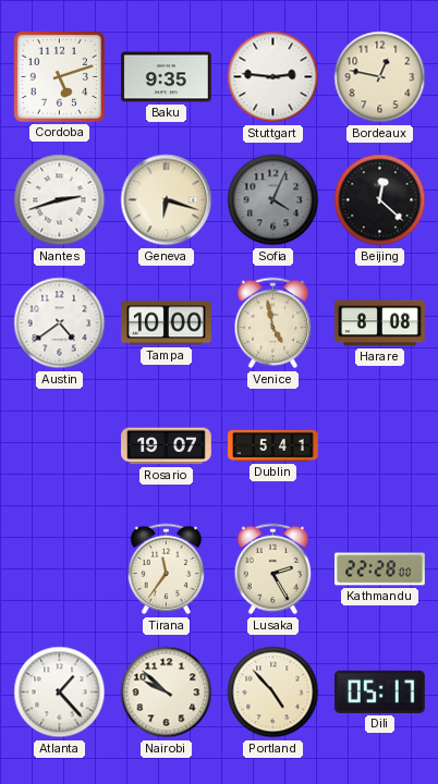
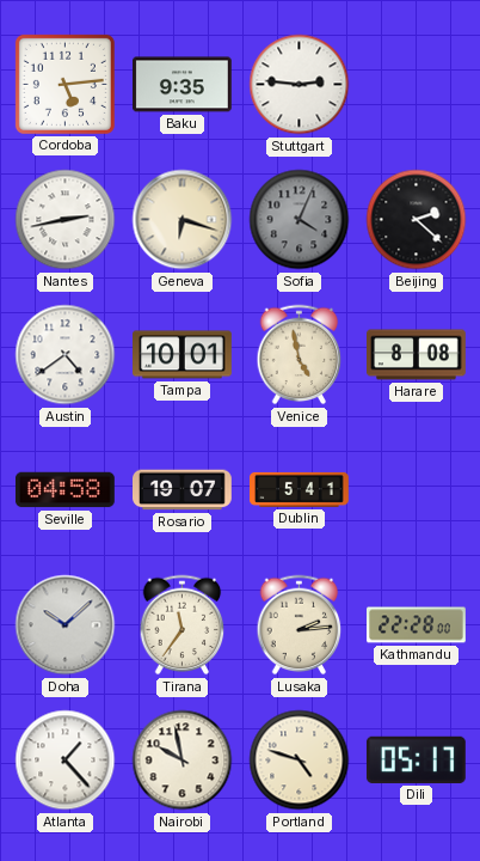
Cordoba: 5:12 -> 5:14 (64, 84)
Bordeaux: 12:47 -> none (380, 77)
Nantes: 2:42 -> 2:43 (66, 220)
Beijing: 12:22 -> 2:22 (417, 220)
Tampa: 10:00 -> 10:01 (183, 355)
Seville: none -> 04:58 (64, 490)
Doha: none -> 10:08 (66, 625)
Lusaka: 2:25 -> 2:14 (300, 625)
Nairobi: 9:52 -> 9:58 (183, 761)
Portland: 4:53 -> 4:48 (300, 761)
